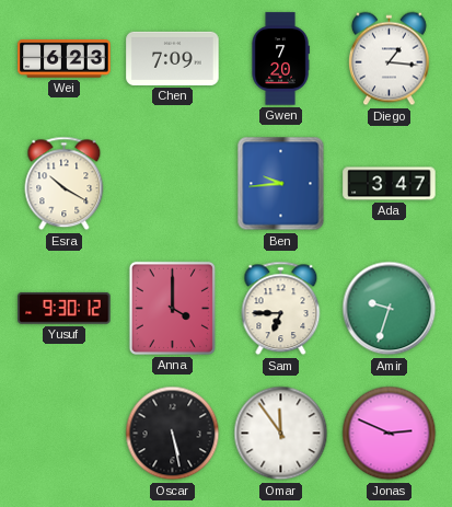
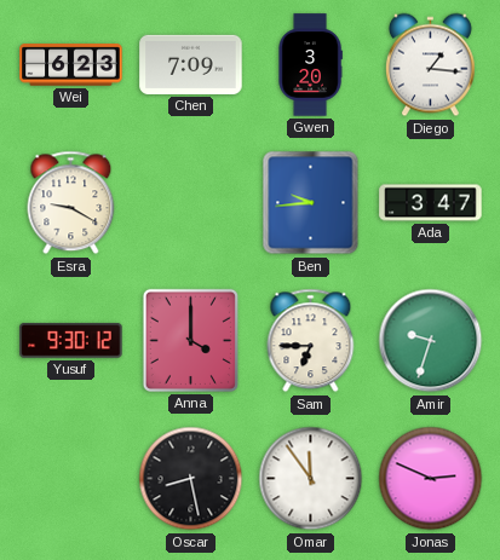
Gwen: 7:20 -> 3:20 (310, 65)
Esra: 10:20 -> 9:20 (71, 203)
Oscar: 5:28 -> 8:28 (191, 479)
